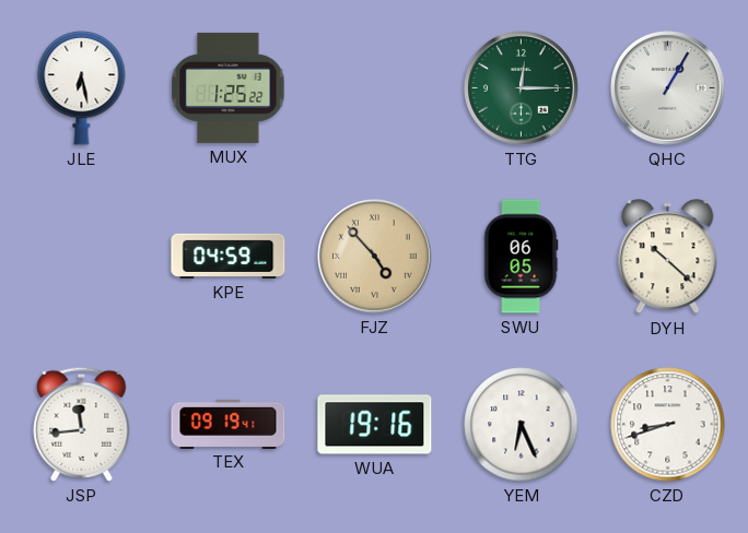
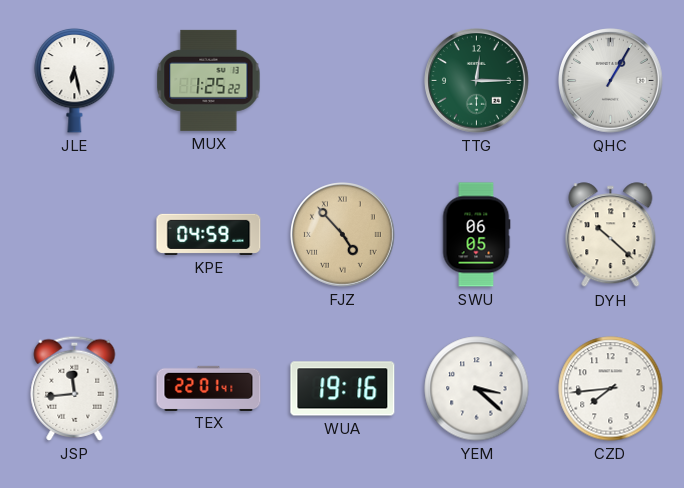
TEX: 09:19 -> 22:01 (209, 388)
YEM: 6:26 -> 3:22 (477, 389)
CZD: 8:42 -> 7:44 (611, 389)
